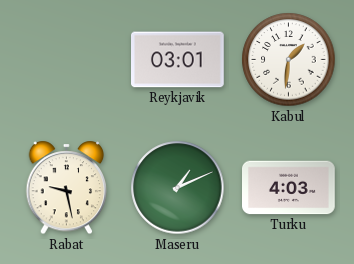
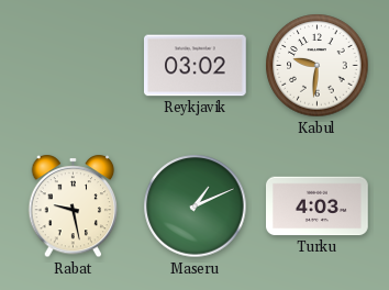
Reykjavik: 03:01 -> 03:02 (196, 66)
Kabul: 1:31 -> 9:31 (318, 66)
